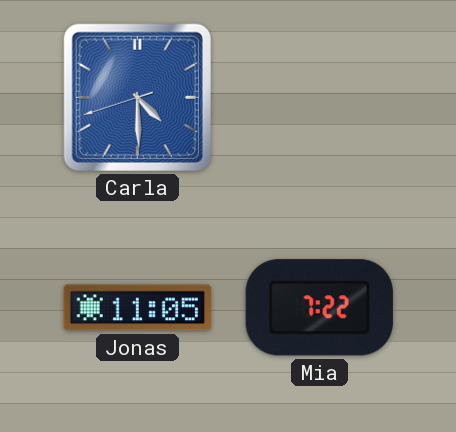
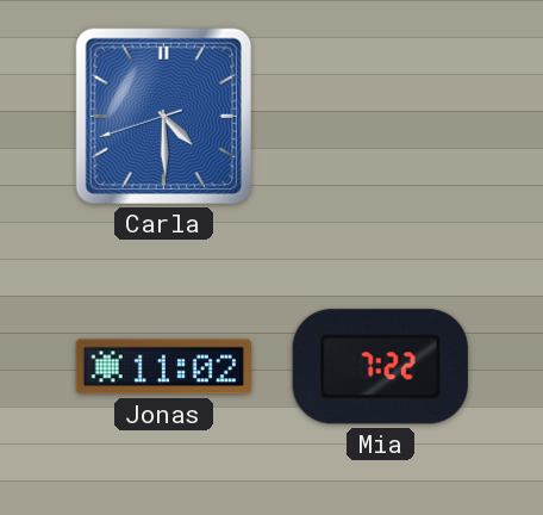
Jonas: 11:05 -> 11:02 (163, 367)
